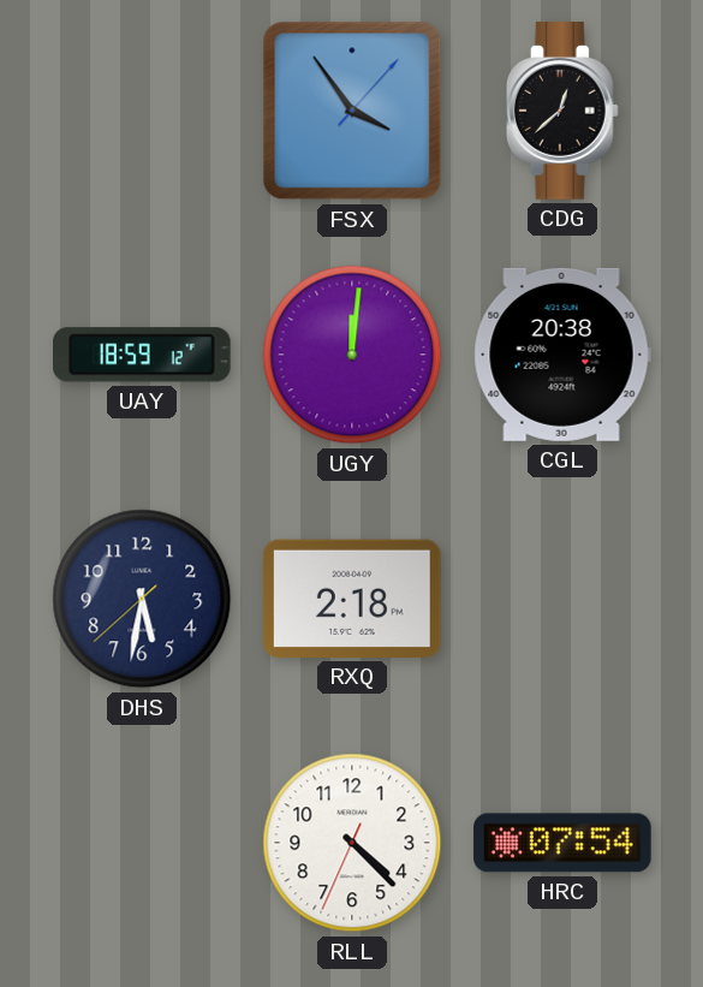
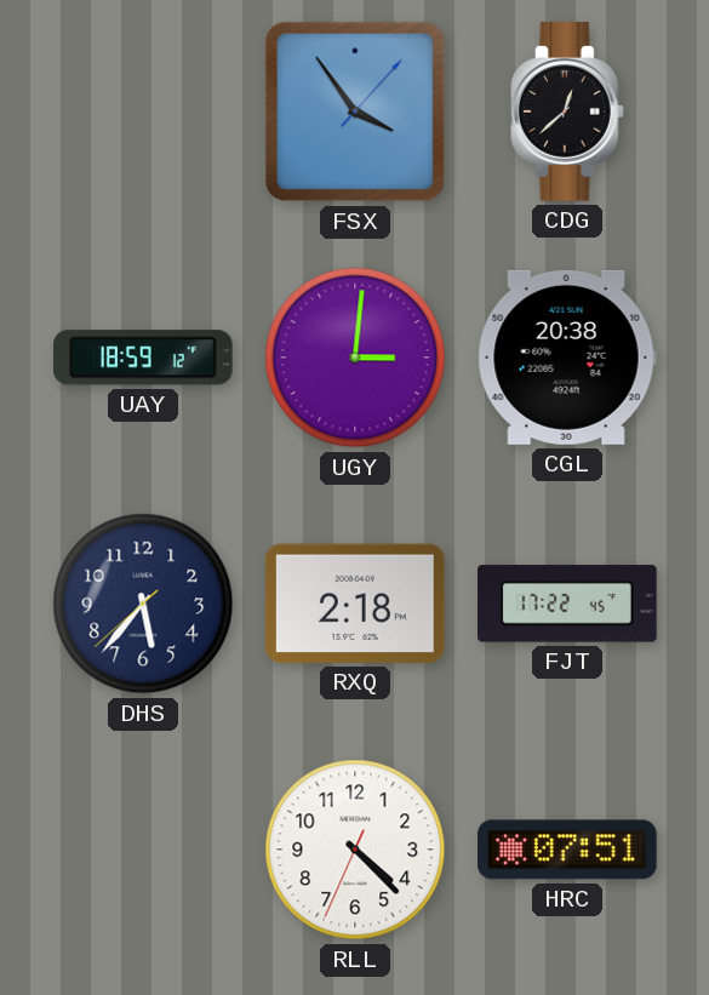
UGY: 12:01 -> 3:01 (355, 358)
DHS: 5:31 -> 5:36 (143, 604)
FJT: none -> 17:22 (568, 604)
HRC: 07:54 -> 07:51 (567, 850)
